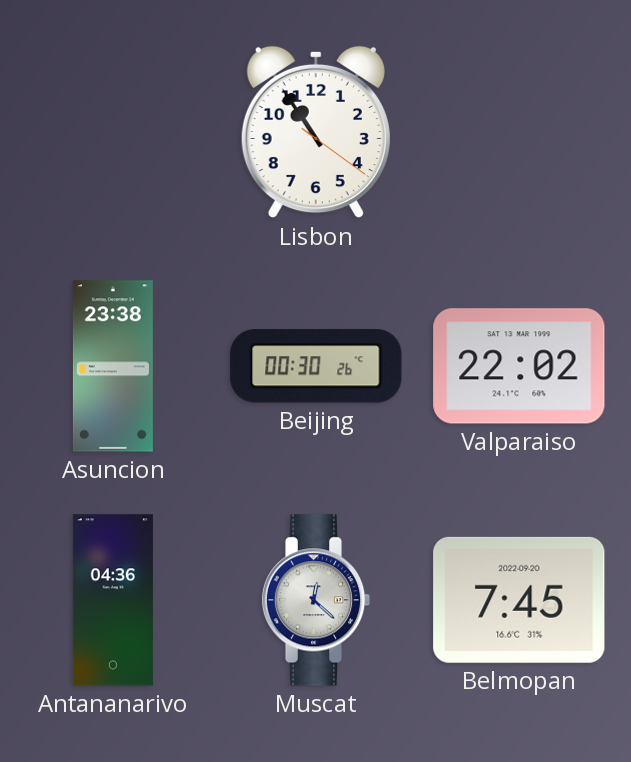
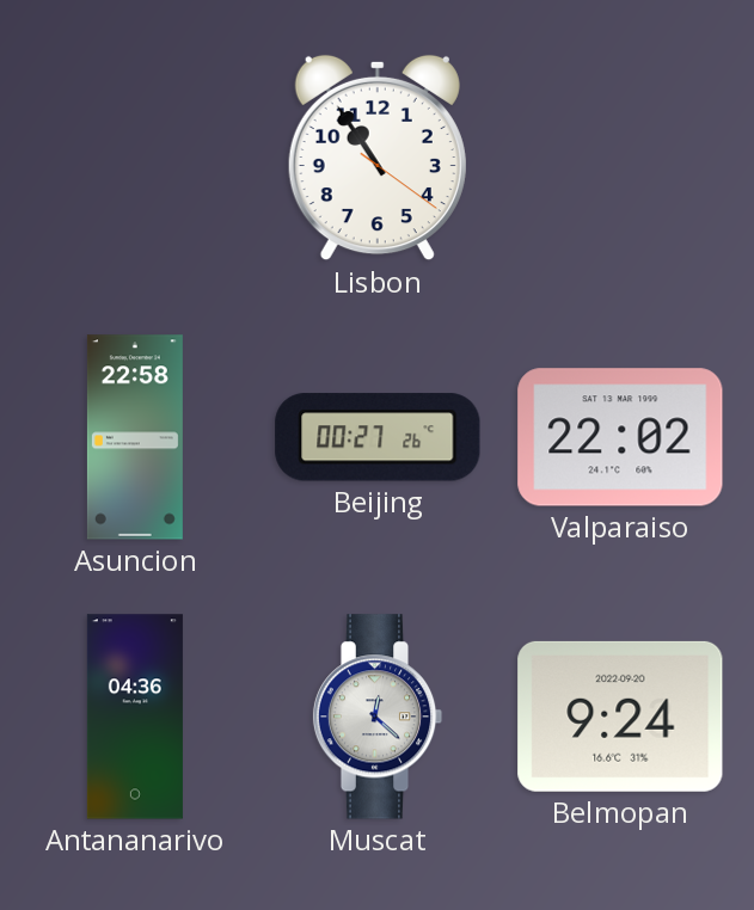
Asuncion: 23:38 -> 22:58 (135, 437)
Beijing: 00:30 -> 00:27 (378, 437)
Belmopan: 7:45 -> 9:24 (620, 717)
